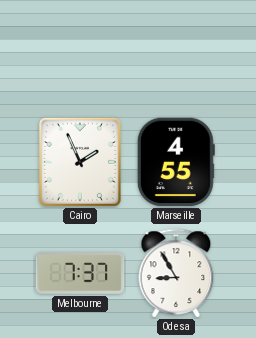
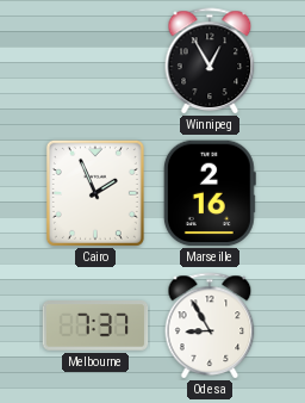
Winnipeg: none -> 12:55 (210, 61)
Marseille: 4:55 -> 2:16 (210, 193)
